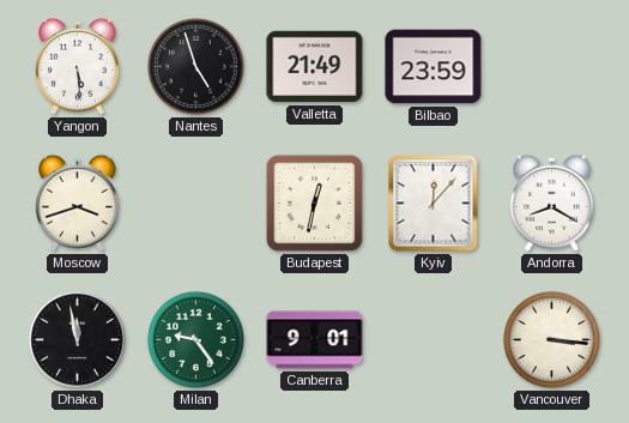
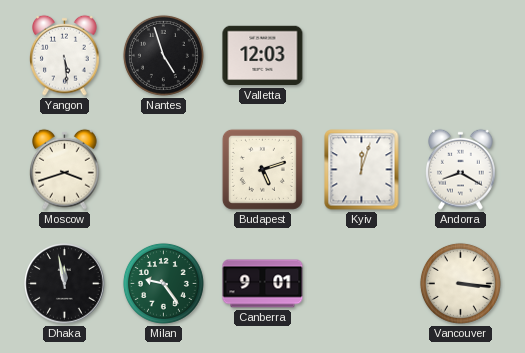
Valletta: 21:49 -> 12:03 (263, 56)
Bilbao: 23:59 -> none (434, 67)
Budapest: 12:32 -> 5:12 (262, 169)
Kyiv: 12:07 -> 12:03 (362, 170)
